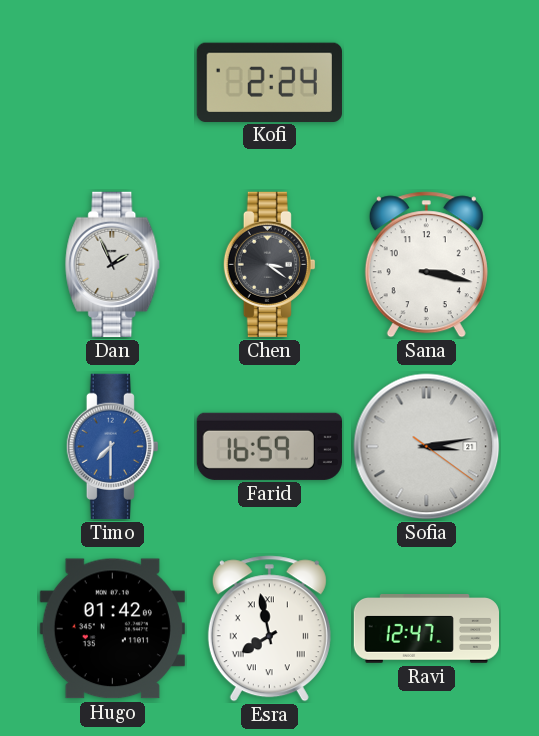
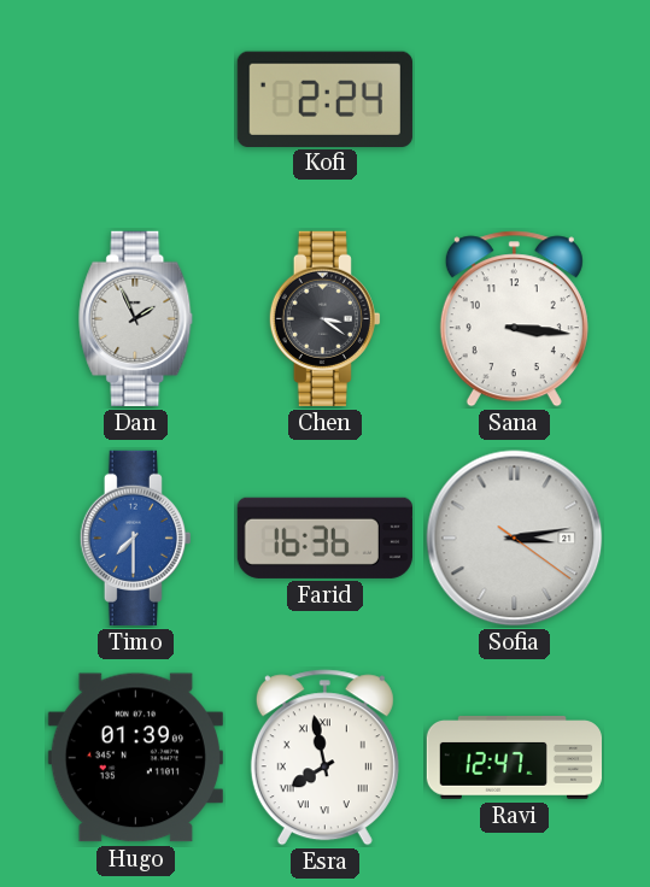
Sana: 3:17 -> 3:16 (514, 319)
Farid: 16:59 -> 16:36 (324, 538)
Hugo: 01:42 -> 01:39 (135, 758)
